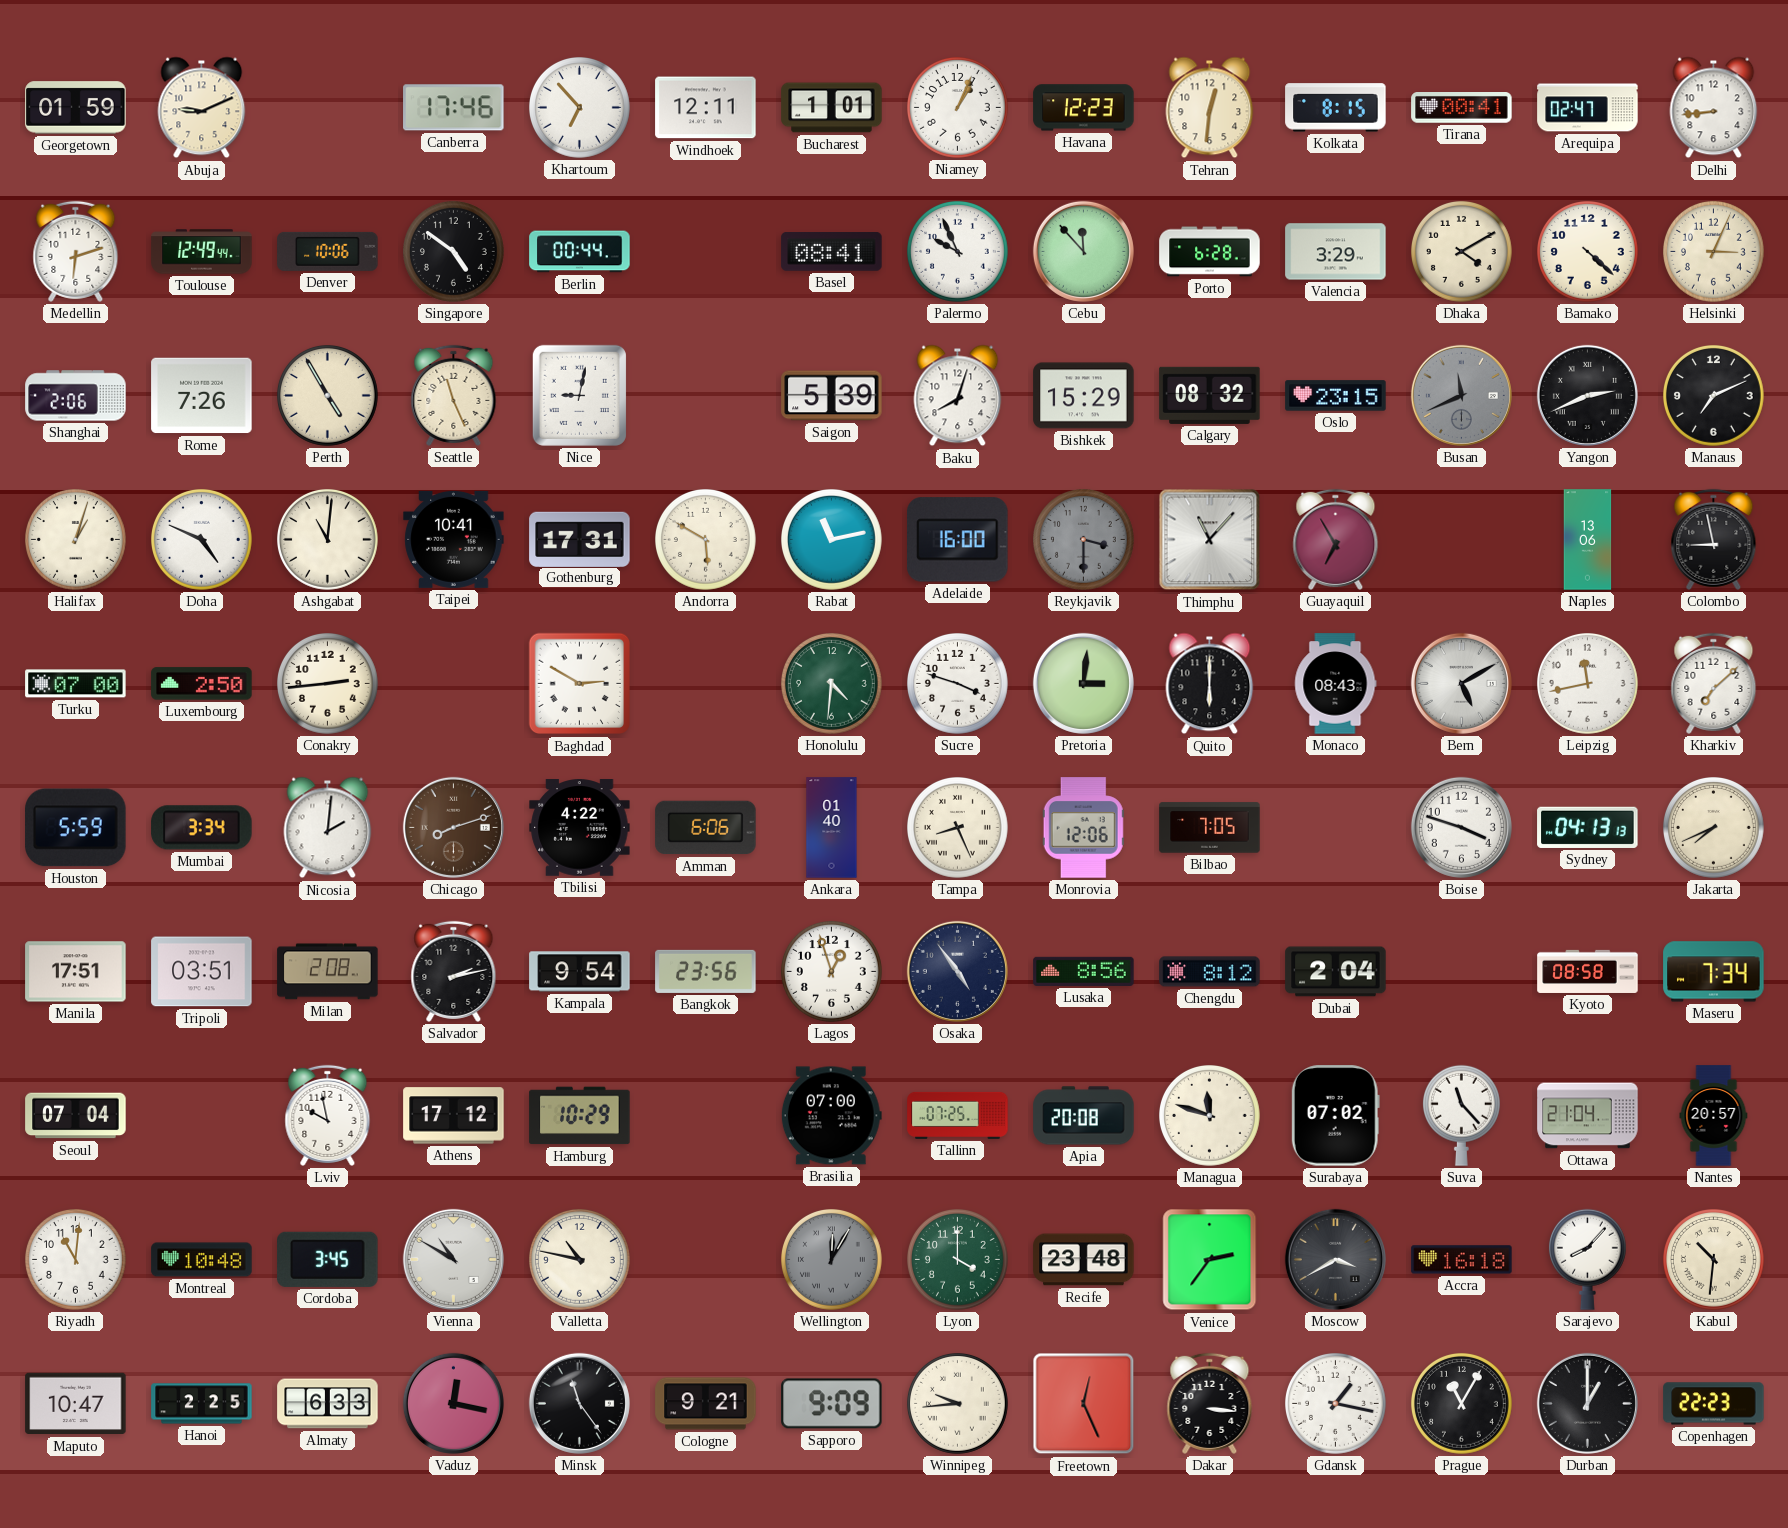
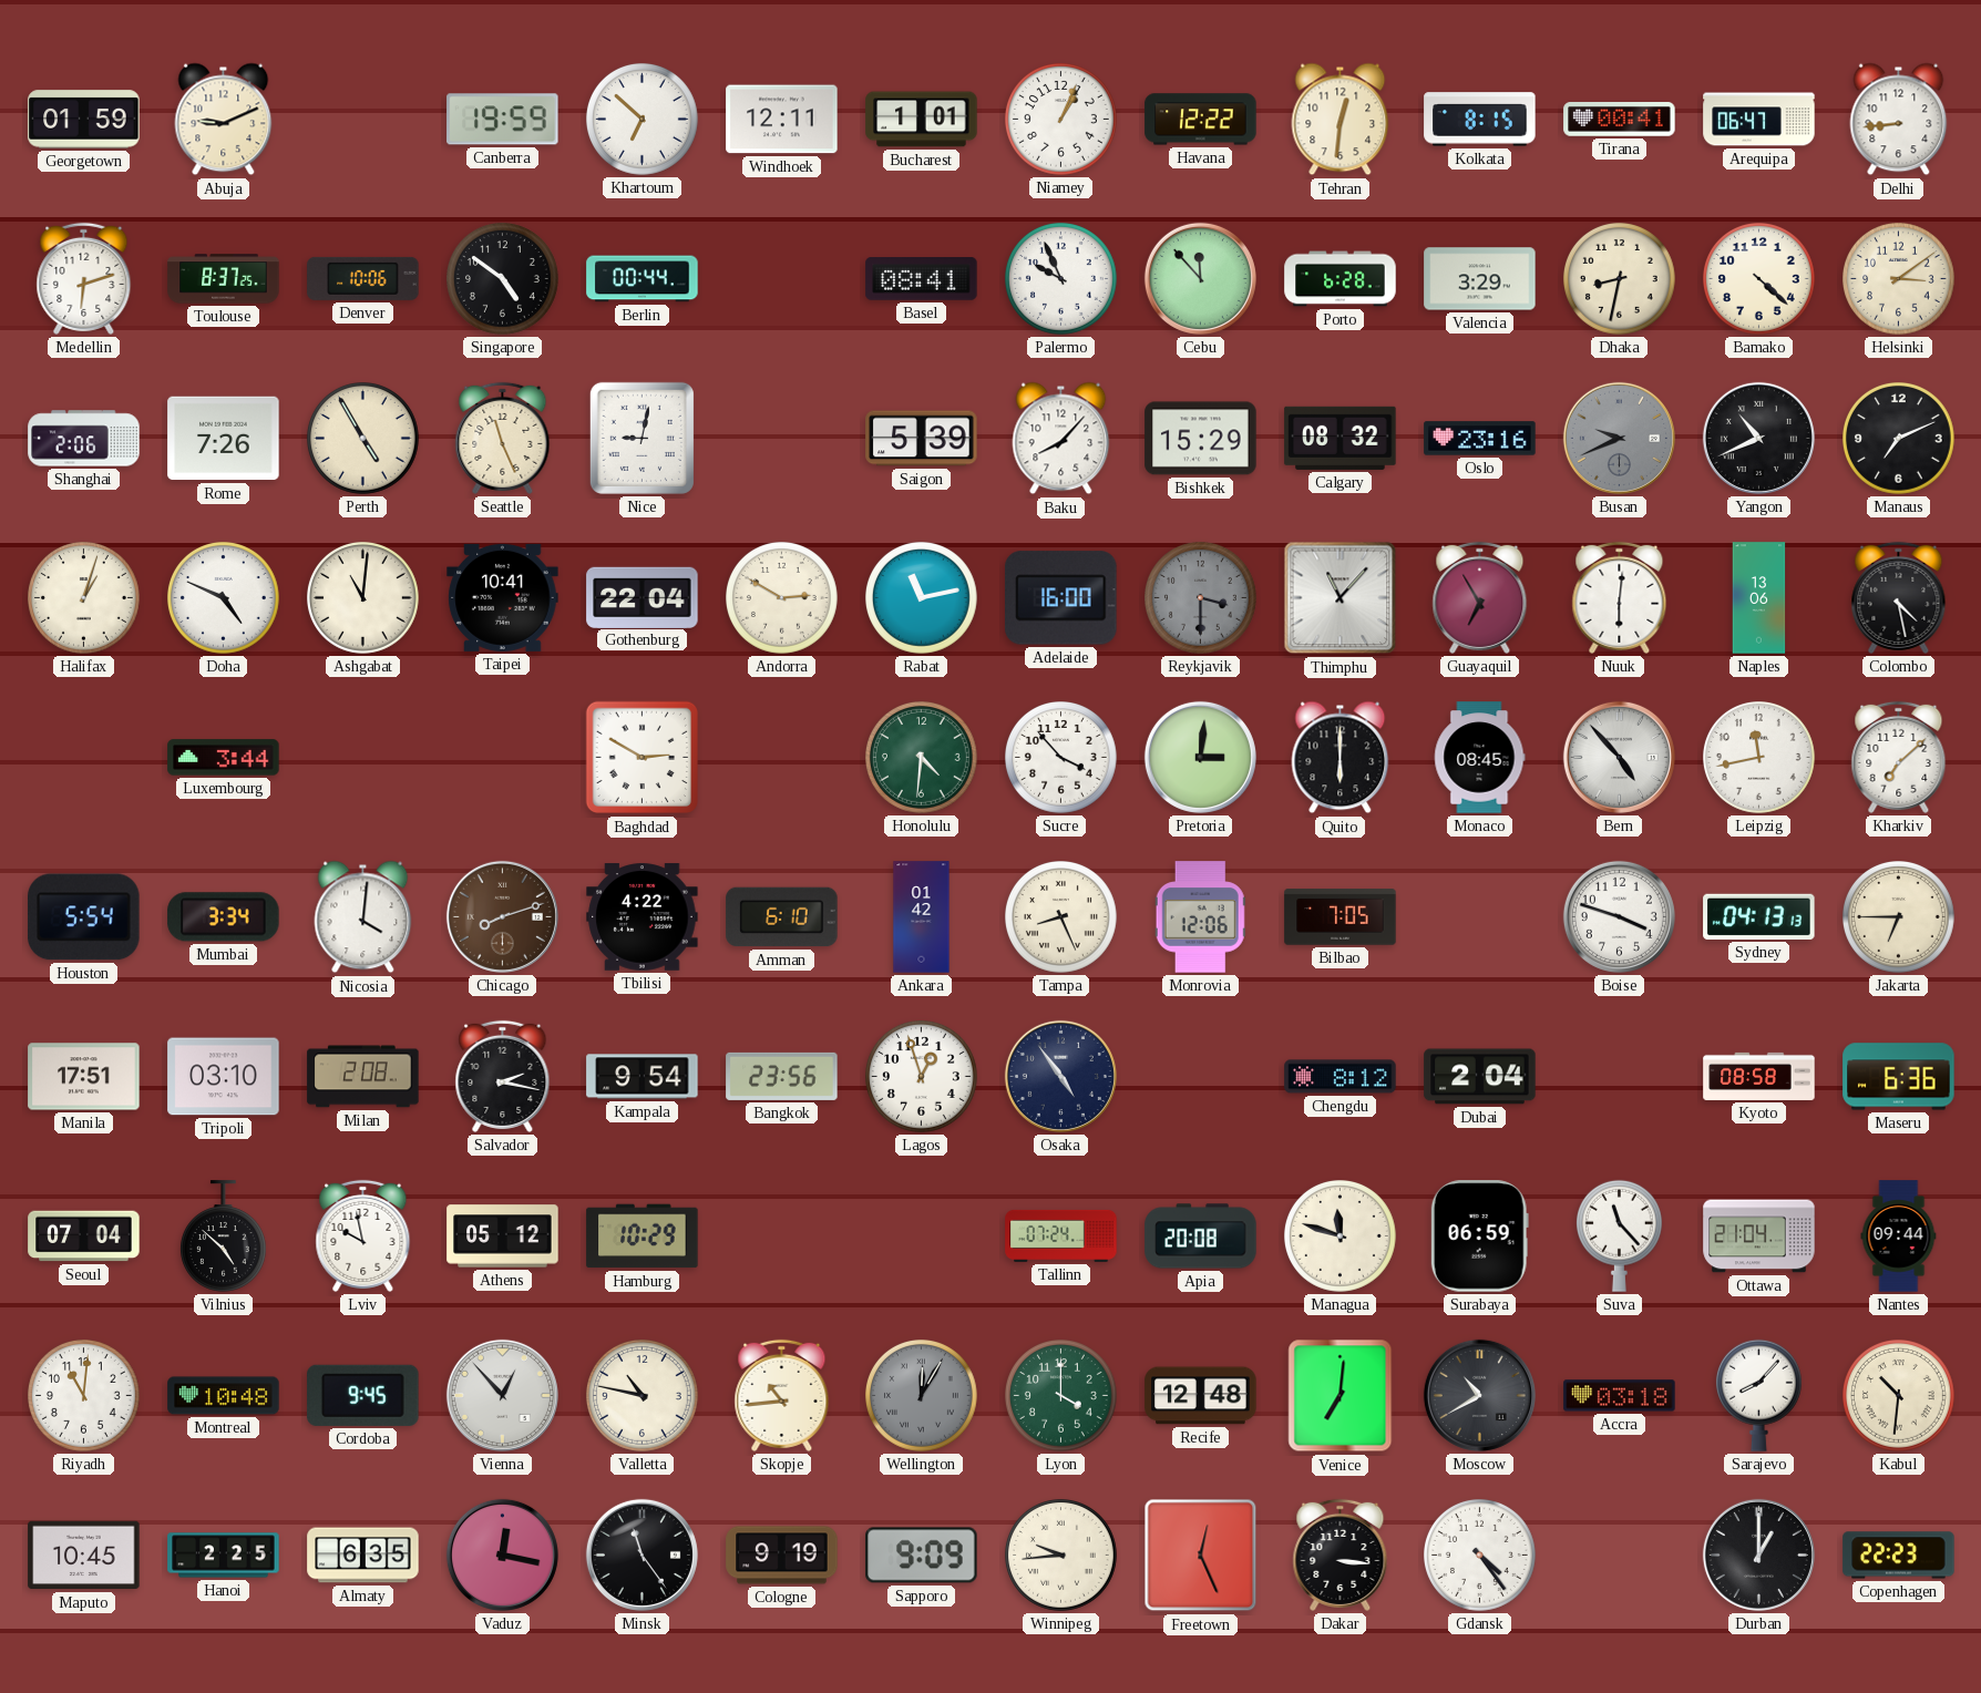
Canberra: 17:46 -> 19:59 (503, 120)
Khartoum: 6:53 -> 6:52 (643, 120)
Havana: 12:23 -> 12:22 (1201, 120)
Arequipa: 02:47 -> 06:47 (1759, 120)
Toulouse: 12:49 -> 8:37 (224, 279)
Dhaka: 4:10 -> 8:32 (1620, 279)
Helsinki: 3:04 -> 3:09 (1899, 279)
Baku: 8:03 -> 8:07 (1061, 439)
Oslo: 23:15 -> 23:16 (1480, 439)
Busan: 11:41 -> 9:41 (1619, 438)
Yangon: 2:41 -> 10:41 (1758, 438)
Gothenburg: 17:31 -> 22:04 (643, 597)
Andorra: 5:50 -> 2:50 (782, 598)
Nuuk: none -> 6:01 (1620, 597)
Colombo: 8:58 -> 4:28 (1899, 597)
Turku: 07:00 -> none (76, 684)
Luxembourg: 2:50 -> 3:44 (224, 758)
Conakry: 2:44 -> none (328, 684)
Sucre: 3:48 -> 3:53 (1061, 758)
Monaco: 08:43 -> 08:45 (1480, 758)
Bern: 5:10 -> 4:53 (1619, 757)
Houston: 5:59 -> 5:54 (84, 917)
Nicosia: 2:01 -> 4:01 (363, 917)
Amman: 6:06 -> 6:10 (782, 917)
Ankara: 01:40 -> 01:42 (922, 917)
Jakarta: 7:41 -> 6:45 (1899, 917)
Tripoli: 03:51 -> 03:10 (224, 1077)
Salvador: 2:13 -> 2:17 (503, 1076)
Lusaka: 8:56 -> none (1084, 971)
Maseru: 7:34 -> 6:36 (1899, 1077)
Vilnius: none -> 4:52 (223, 1237)
Athens: 17:12 -> 05:12 (503, 1237)
Brasilia: 07:00 -> none (831, 1116)
Tallinn: 07:25 -> 07:24 (1061, 1235)
Surabaya: 07:02 -> 06:59 (1479, 1237)
Nantes: 20:57 -> 09:44 (1899, 1237)
Cordoba: 3:45 -> 9:45 (363, 1395)
Vienna: 10:50 -> 12:53 (502, 1395)
Skopje: none -> 10:44 (782, 1395)
Recife: 23:48 -> 12:48 (1201, 1396)
Venice: 2:36 -> 7:01 (1341, 1396)
Moscow: 3:40 -> 10:40 (1479, 1395)
Accra: 16:18 -> 03:18 (1620, 1396)
Maputo: 10:47 -> 10:45 (84, 1556)
Almaty: 6:33 -> 6:35 (363, 1556)
Cologne: 9:21 -> 9:19 (782, 1556)
Gdansk: 1:17 -> 4:24 (1480, 1556)
Prague: 11:05 -> none (1462, 1404)
